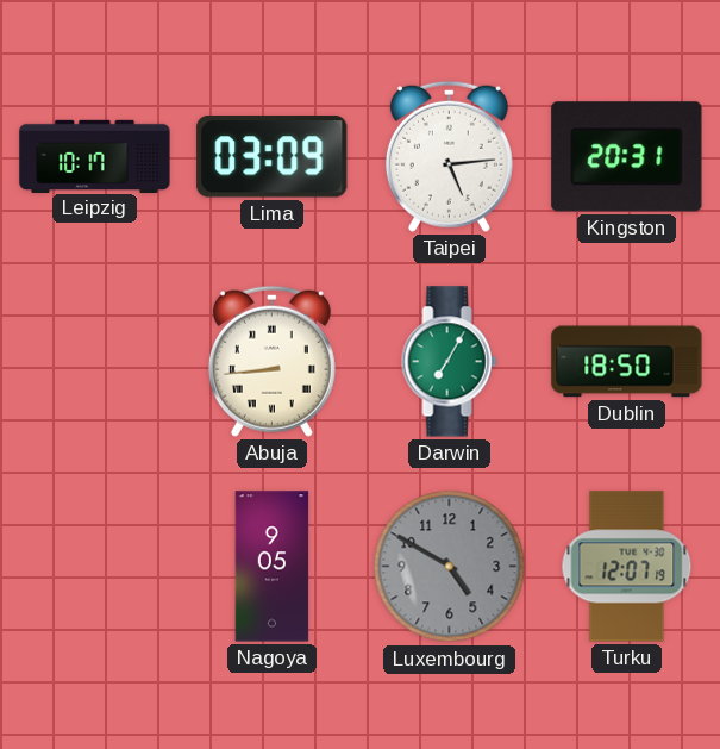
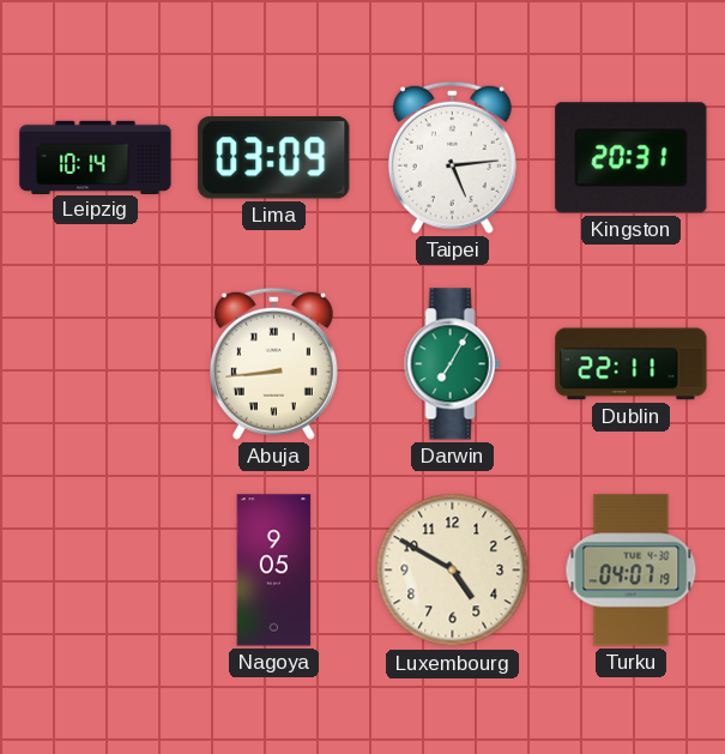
Leipzig: 10:17 -> 10:14 (96, 157)
Dublin: 18:50 -> 22:11 (632, 364)
Luxembourg dial: grey -> cream (453, 571)
Turku: 12:07 -> 04:07 (632, 571)
